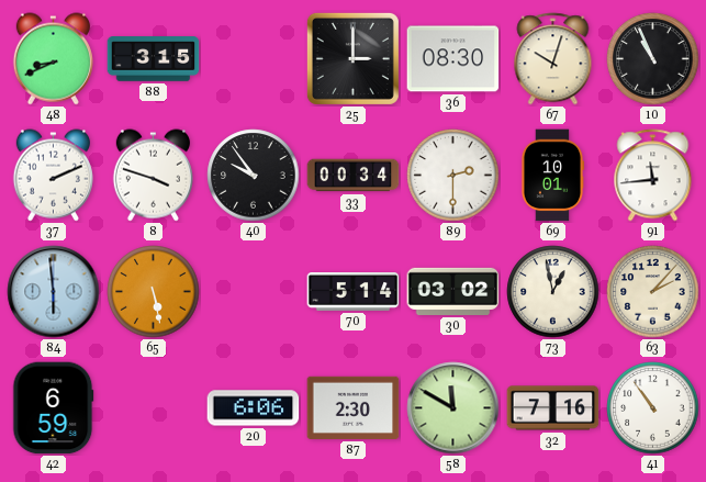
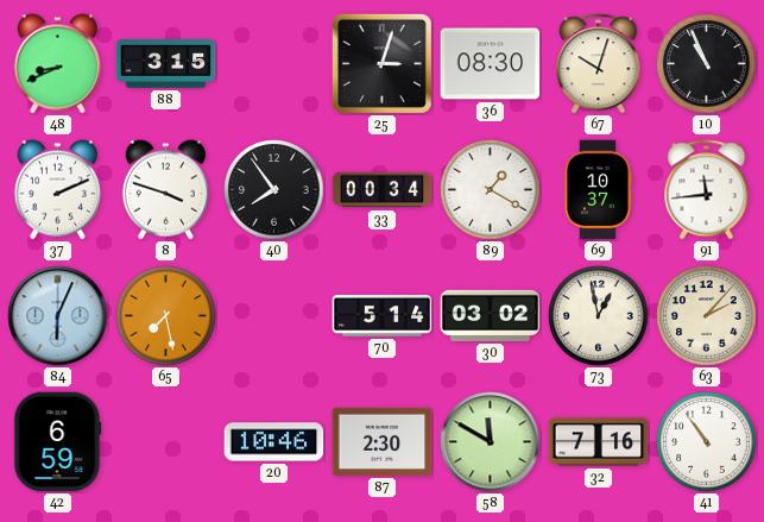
25: 3:00 -> 3:03 (381, 63)
40: 9:54 -> 7:54 (274, 190)
89: 2:30 -> 1:20 (491, 190)
69: 10:01 -> 10:37 (598, 190)
84: 5:59 -> 6:04 (58, 316)
65: 5:28 -> 7:28 (166, 316)
20: 6:06 -> 10:46 (274, 442)
